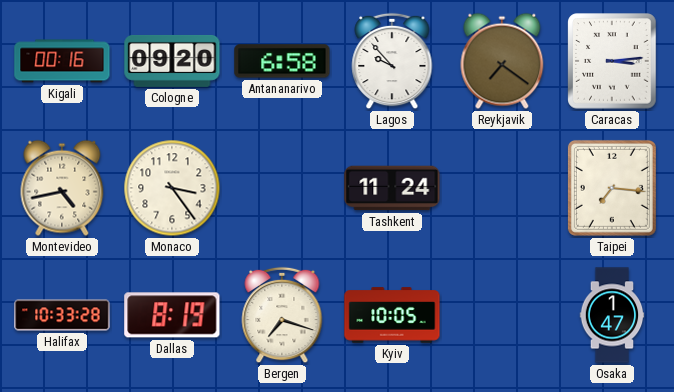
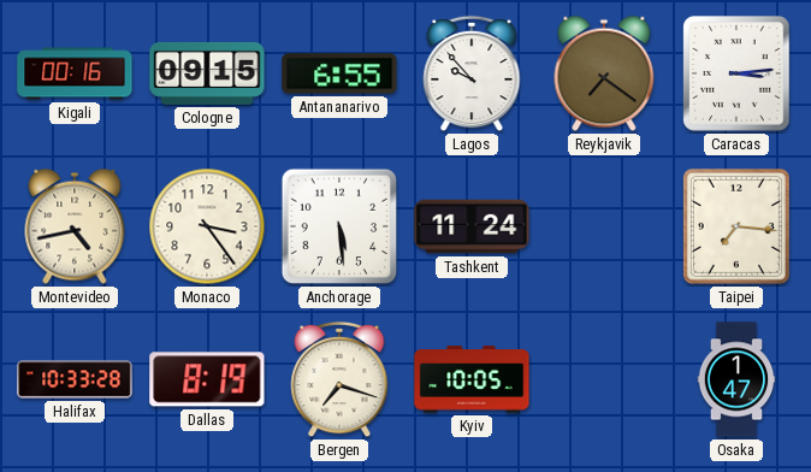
Cologne: 09:20 -> 09:15 (207, 73)
Antananarivo: 6:58 -> 6:55 (339, 73)
Anchorage: none -> 5:29 (339, 226)
